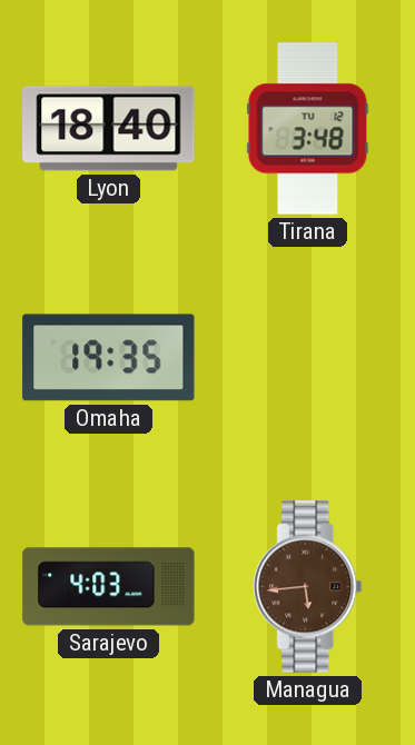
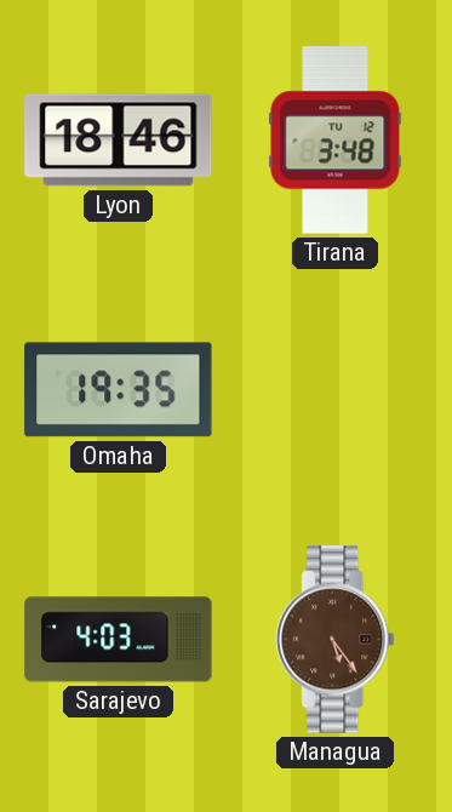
Lyon: 18:40 -> 18:46 (119, 141)
Managua: 5:44 -> 5:24 (336, 640)
